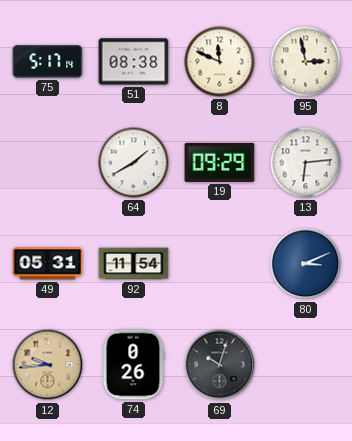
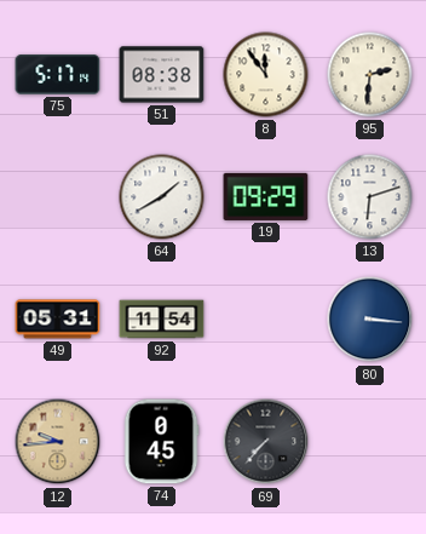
8: 11:49 -> 11:54 (266, 75)
95: 2:58 -> 2:31 (370, 75)
13: 6:14 -> 6:12 (370, 197)
80: 3:11 -> 3:16 (370, 320)
74: 0:26 -> 0:45 (161, 442)
69: 10:03 -> 7:37 (266, 442)
